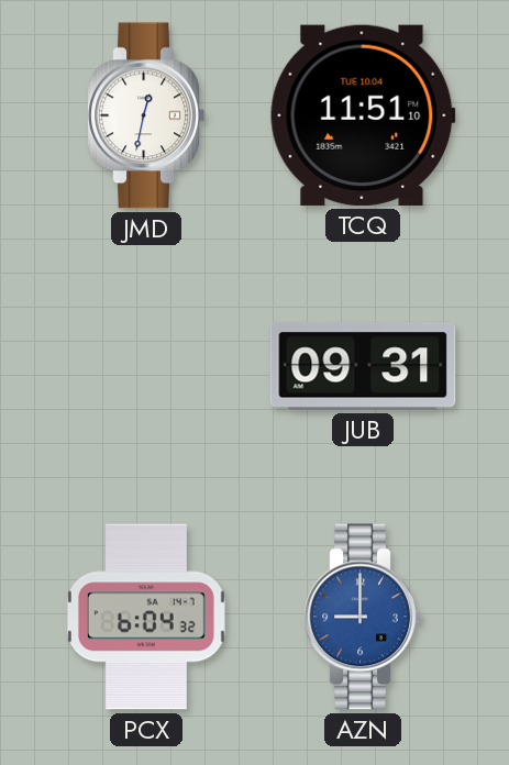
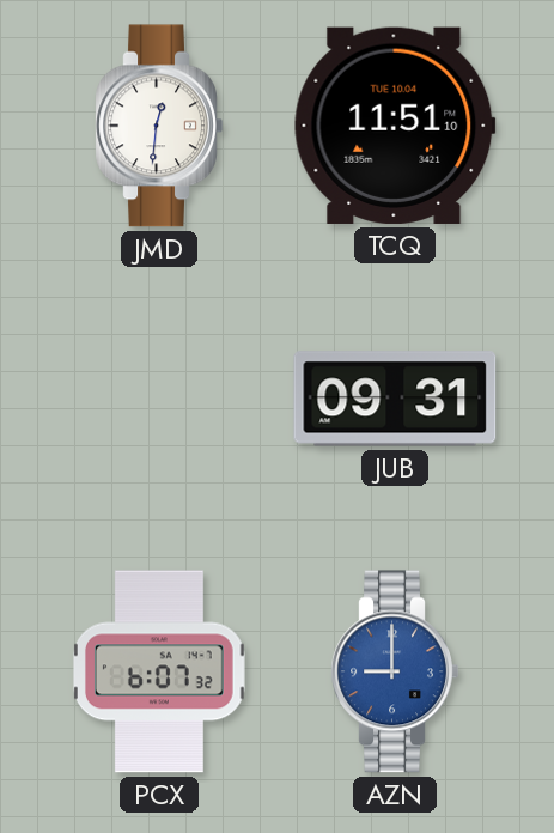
JMD: 12:32 -> 12:31 (159, 126)
PCX: 6:04 -> 6:07 (160, 671)
